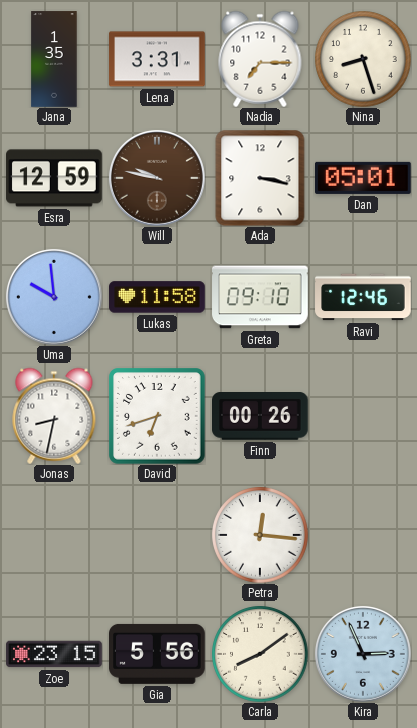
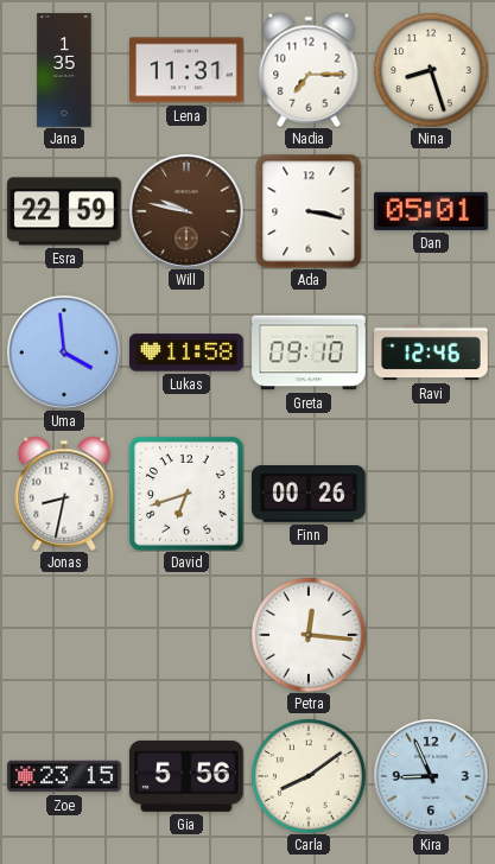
Lena: 3:31 -> 11:31 (186, 70)
Esra: 12:59 -> 22:59 (64, 211)
Uma: 9:59 -> 3:59 (64, 352)
Kira: 2:56 -> 8:56 (431, 776)
